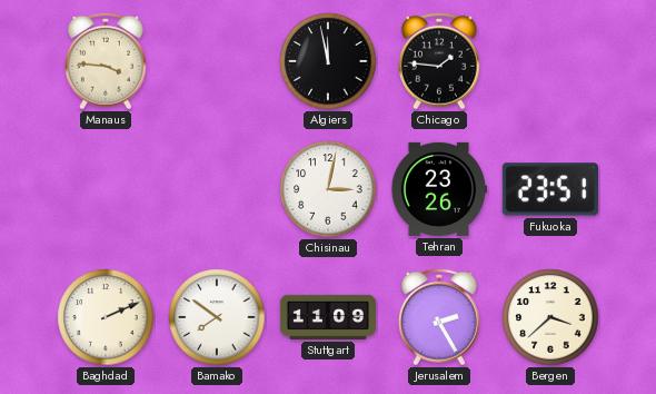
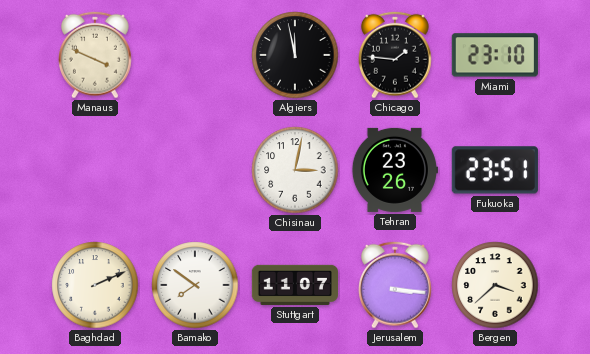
Manaus: 3:46 -> 3:49 (96, 55)
Miami: none -> 23:10 (495, 55)
Stuttgart: 11:09 -> 11:07 (294, 285)
Jerusalem: 2:25 -> 3:16 (396, 285)
